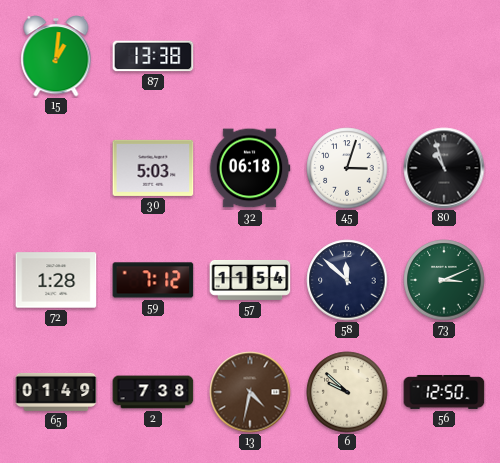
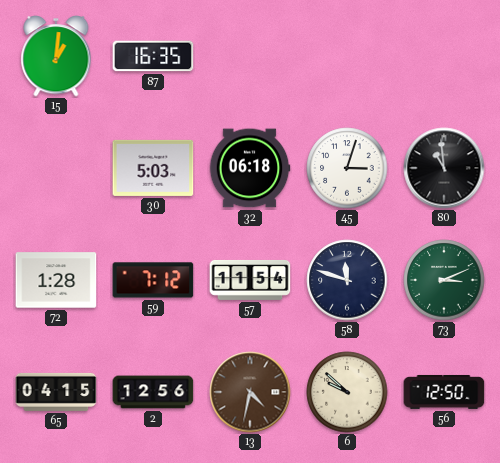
87: 13:38 -> 16:35 (153, 56)
80: 10:57 -> 10:59 (444, 168)
58: 11:52 -> 11:48 (347, 280)
65: 01:49 -> 04:15 (56, 392)
2: 7:38 -> 12:56 (153, 392)
